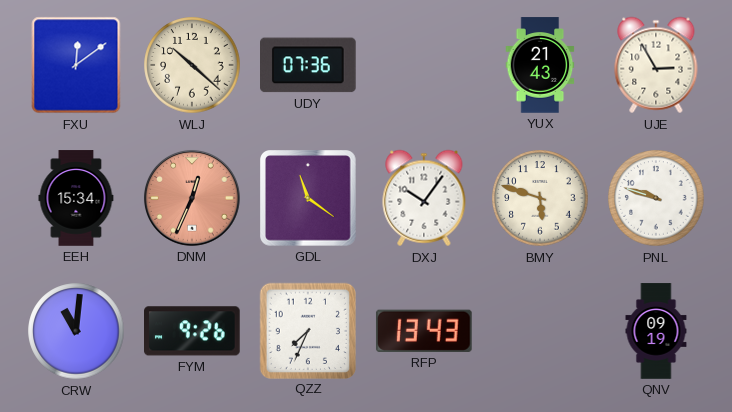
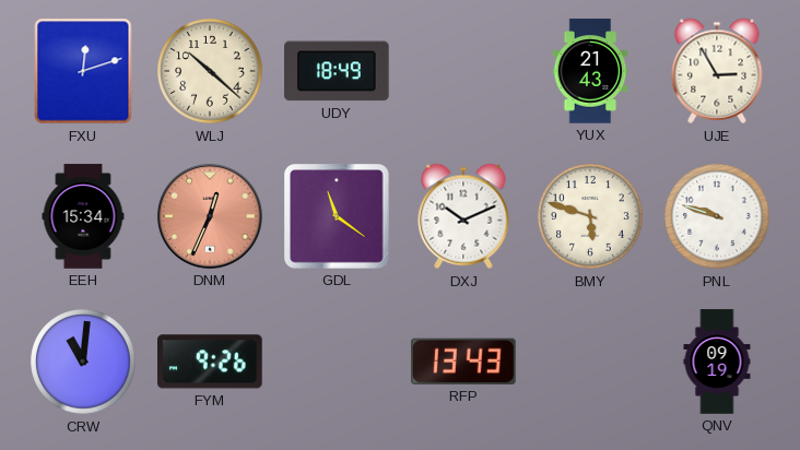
FXU: 12:09 -> 12:12 (83, 71)
UDY: 07:36 -> 18:49 (338, 71)
DXJ: 10:06 -> 10:11 (463, 216)
QZZ: 7:34 -> none (307, 330)
